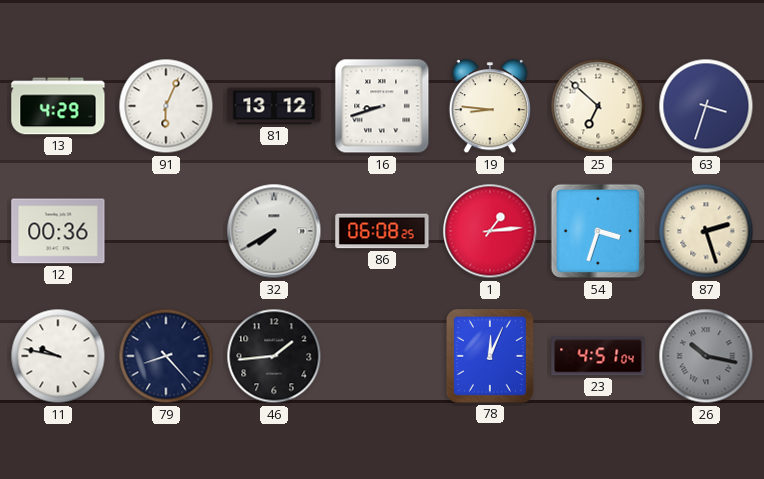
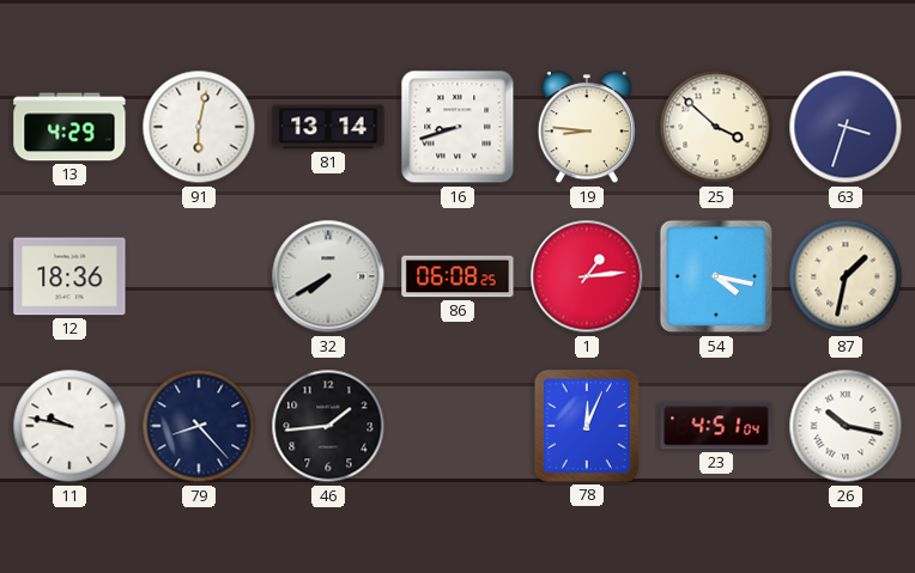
91: 6:04 -> 6:02 (199, 127)
81: 13:12 -> 13:14 (328, 127)
25: 6:52 -> 3:52 (716, 127)
12: 00:36 -> 18:36 (69, 276)
54: 3:33 -> 4:17 (716, 276)
87: 2:27 -> 1:32 (846, 276)
26 dial: grey -> white (846, 426)
